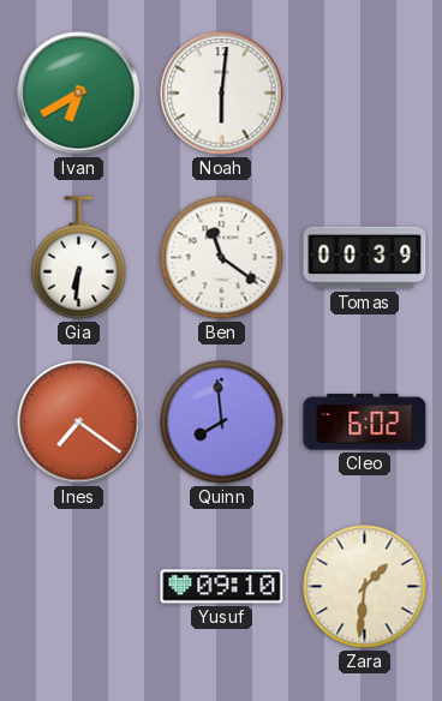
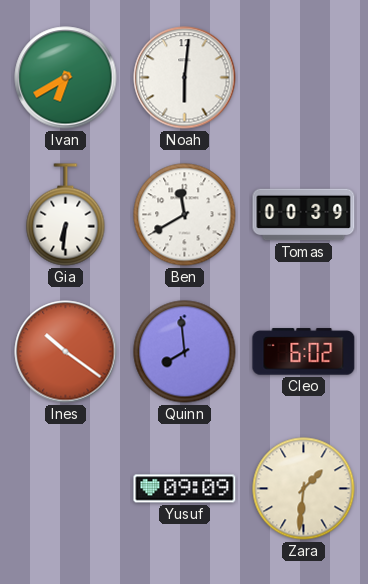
Ben: 11:21 -> 11:40 (185, 215)
Ines: 7:21 -> 10:21 (66, 352)
Yusuf: 09:10 -> 09:09 (185, 489)
